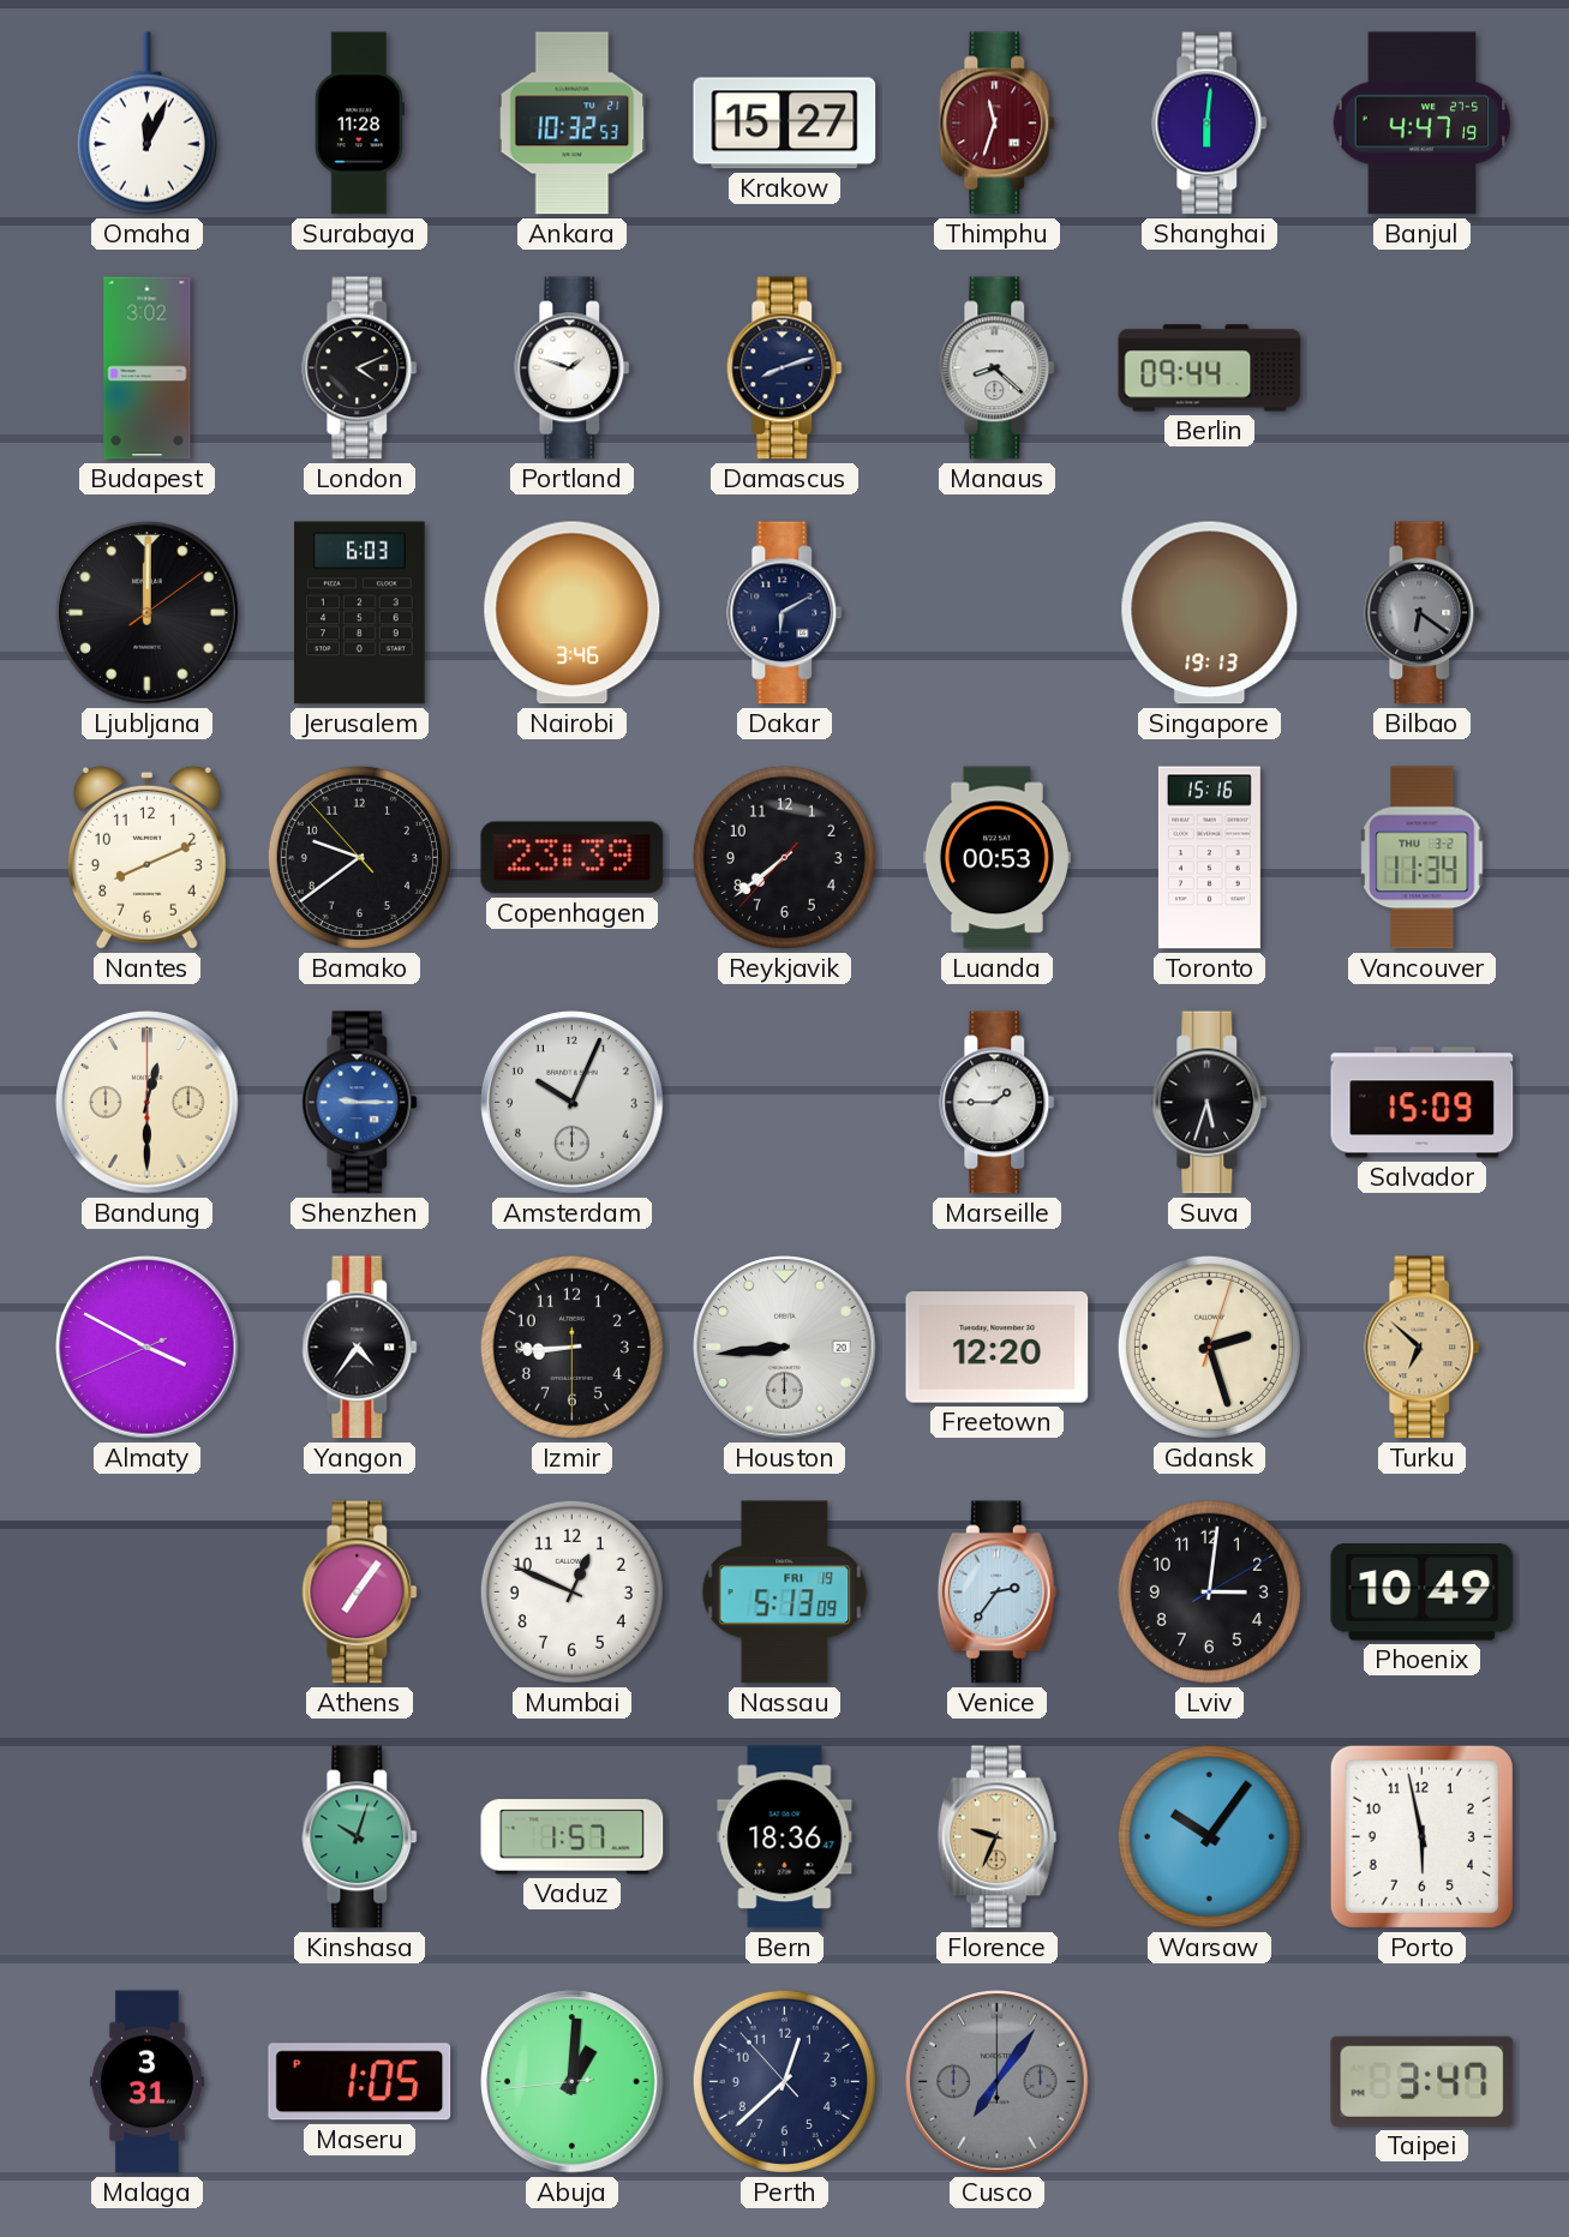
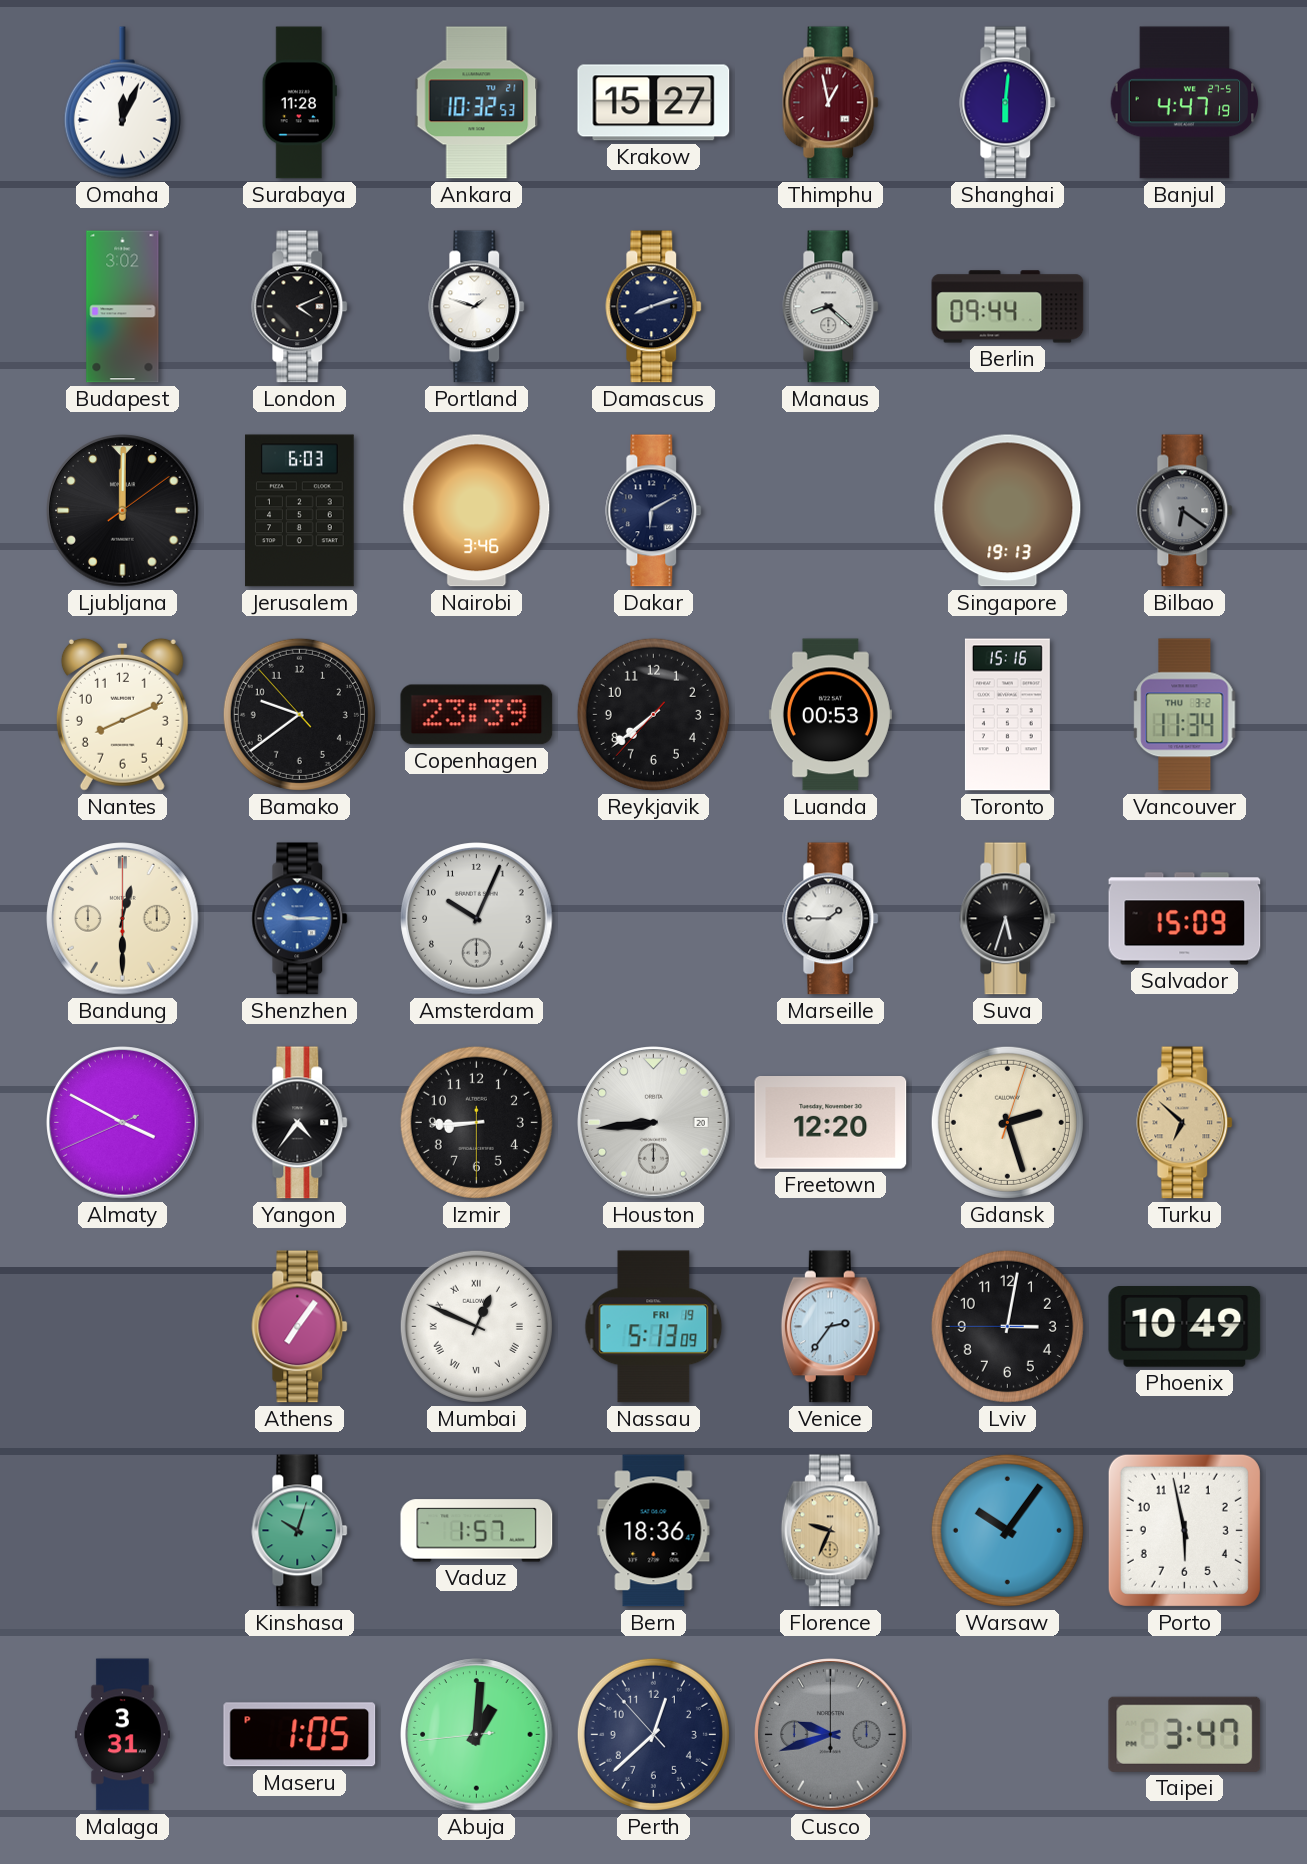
Thimphu: 11:33 -> 12:58 (831, 103)
Mumbai numerals: Arabic -> Roman (476, 1326)
Lviv: 3:01:10 -> 3:01:45 (1007, 1326)
Cusco: 7:06 -> 9:42 (831, 1735)
